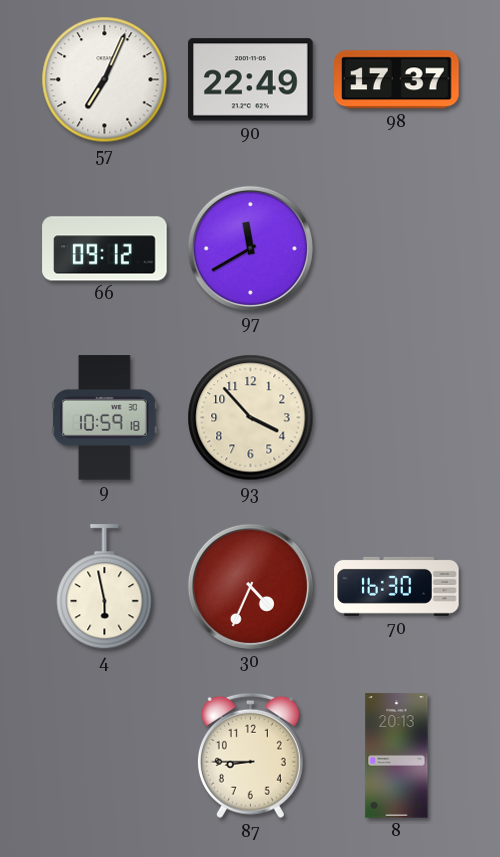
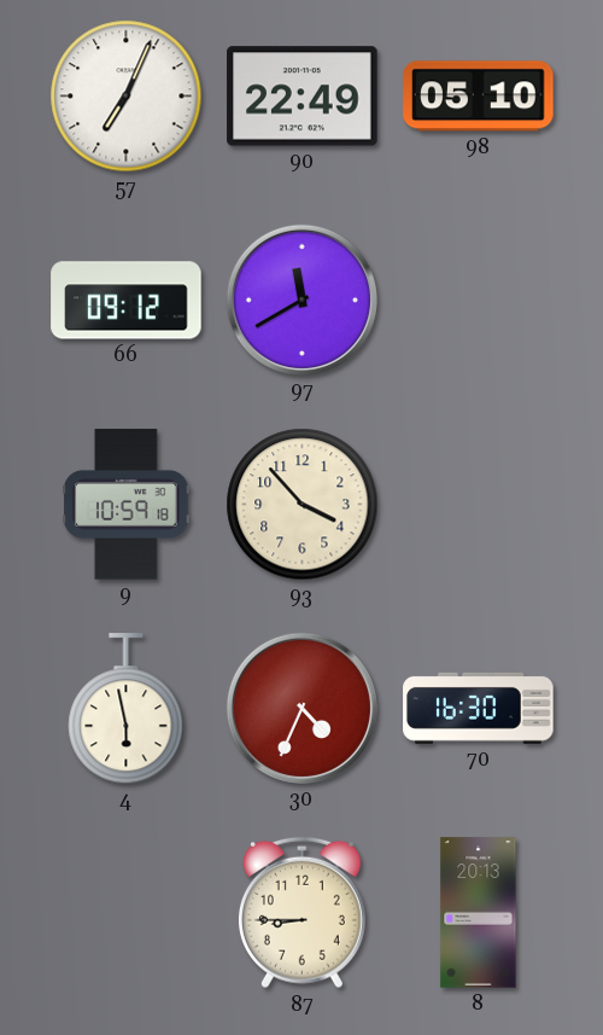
98: 17:37 -> 05:10 (479, 97)
